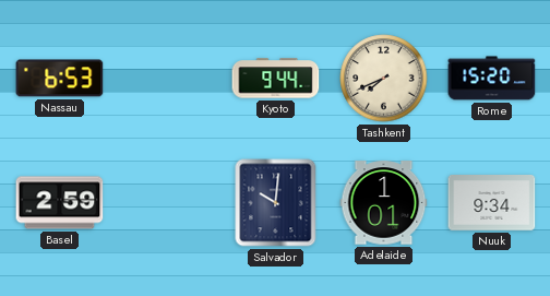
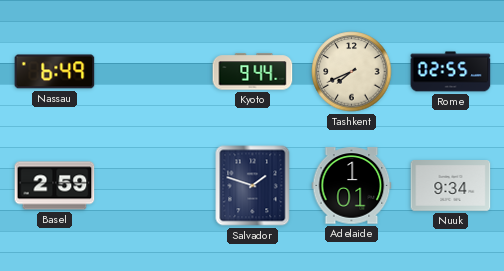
Nassau: 6:53 -> 6:49 (55, 72)
Rome: 15:20 -> 02:55 (451, 72)
Salvador: 10:01 -> 1:48 (253, 186)
